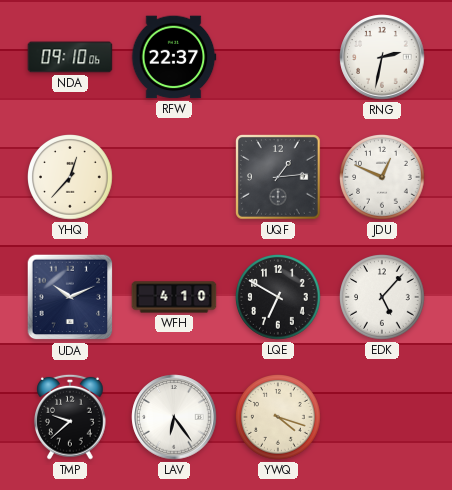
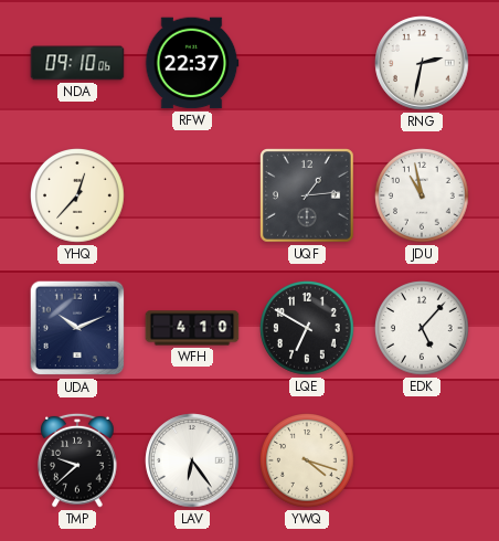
JDU: 12:49 -> 10:58 (423, 197)
